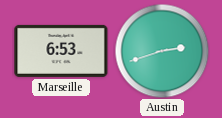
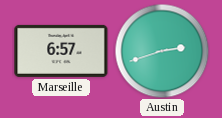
Marseille: 6:53 -> 6:57 (61, 51)
